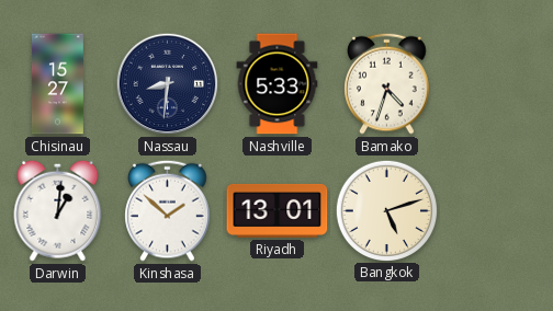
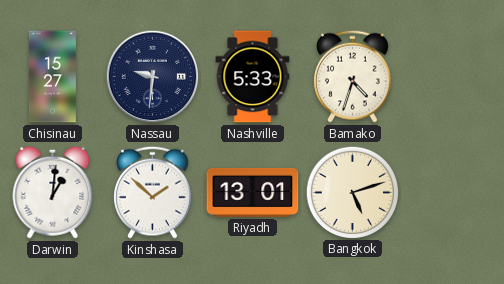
Nassau: 8:31 -> 9:31 (153, 77)
